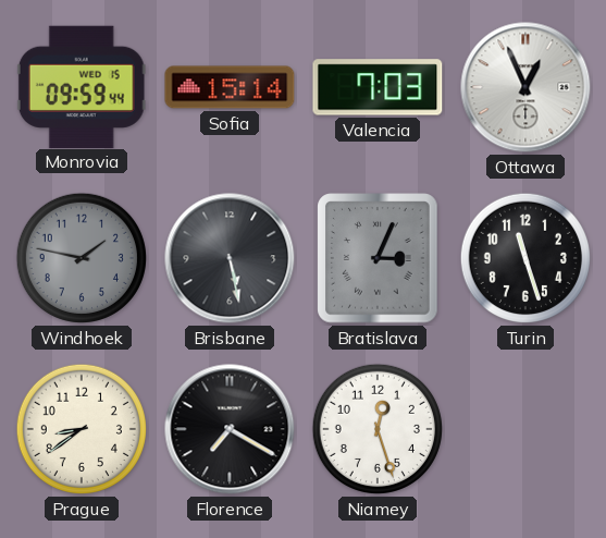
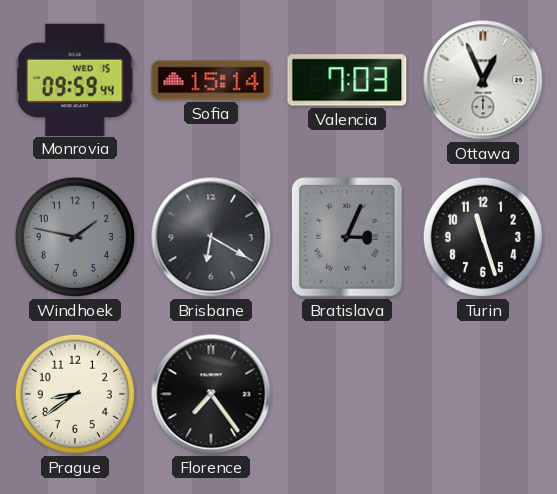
Brisbane: 5:28 -> 6:20 (211, 237)
Florence: 7:20 -> 7:24 (211, 394)
Niamey: 12:27 -> none (378, 429)
